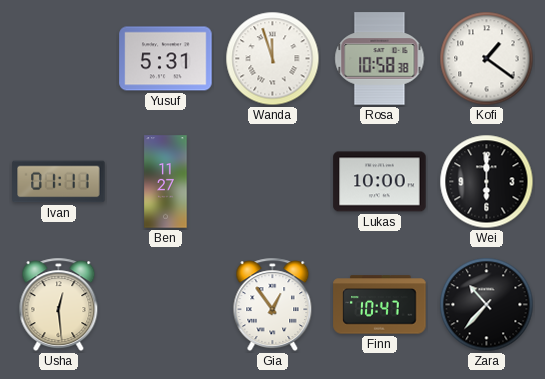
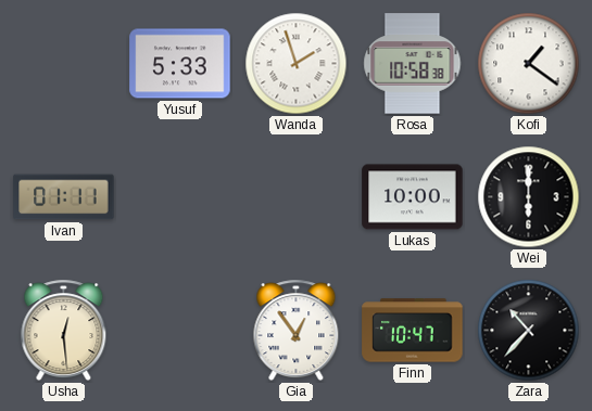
Yusuf: 5:31 -> 5:33 (180, 64)
Wanda: 11:57 -> 1:57 (297, 64)
Ben: 11:27 -> none (166, 182)
